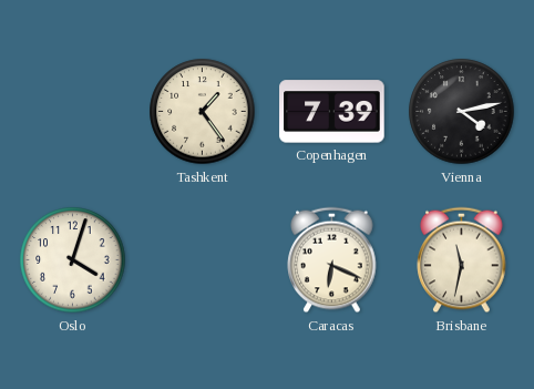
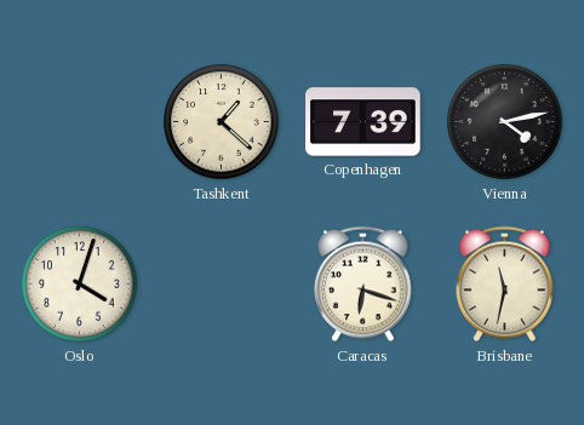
Tashkent: 1:24 -> 1:22 (222, 122)
Caracas: 6:19 -> 6:18 (363, 285)
